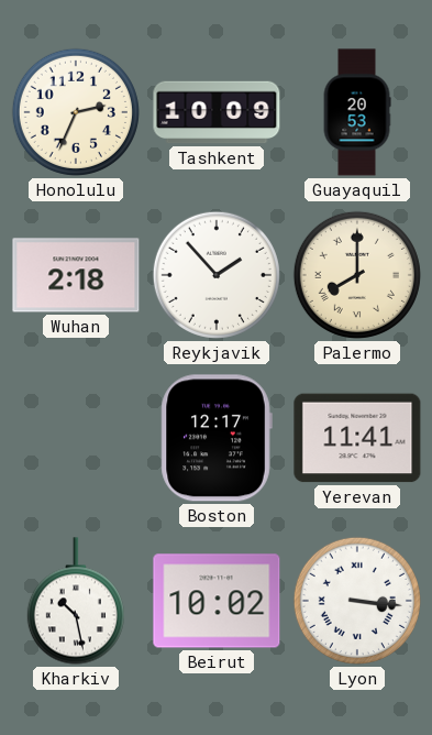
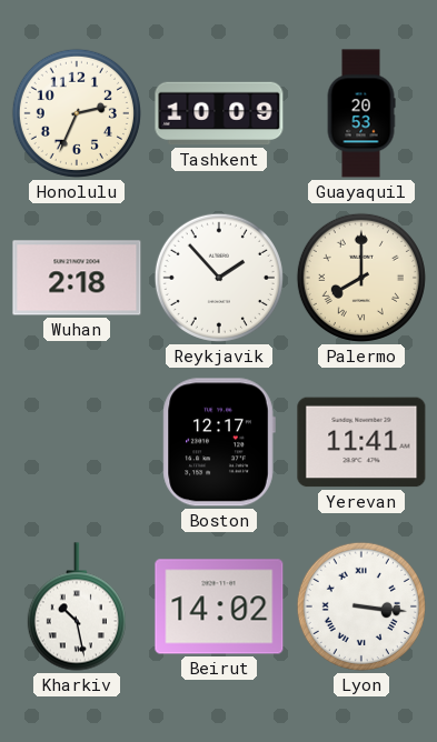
Beirut: 10:02 -> 14:02 (219, 606)
